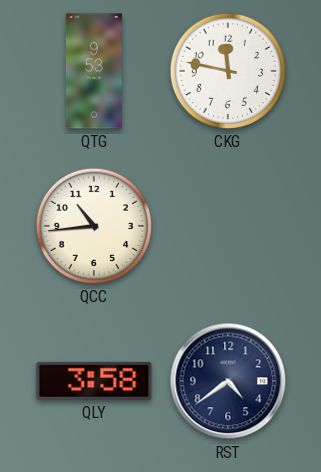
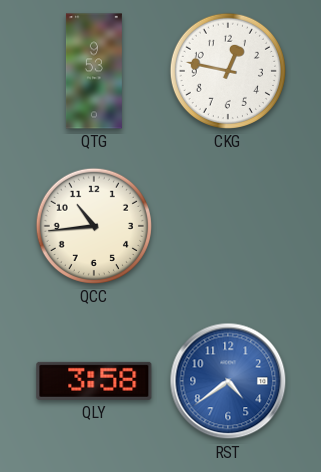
CKG: 11:47 -> 12:47 (228, 71)
RST dial: navy -> blue (228, 381)
